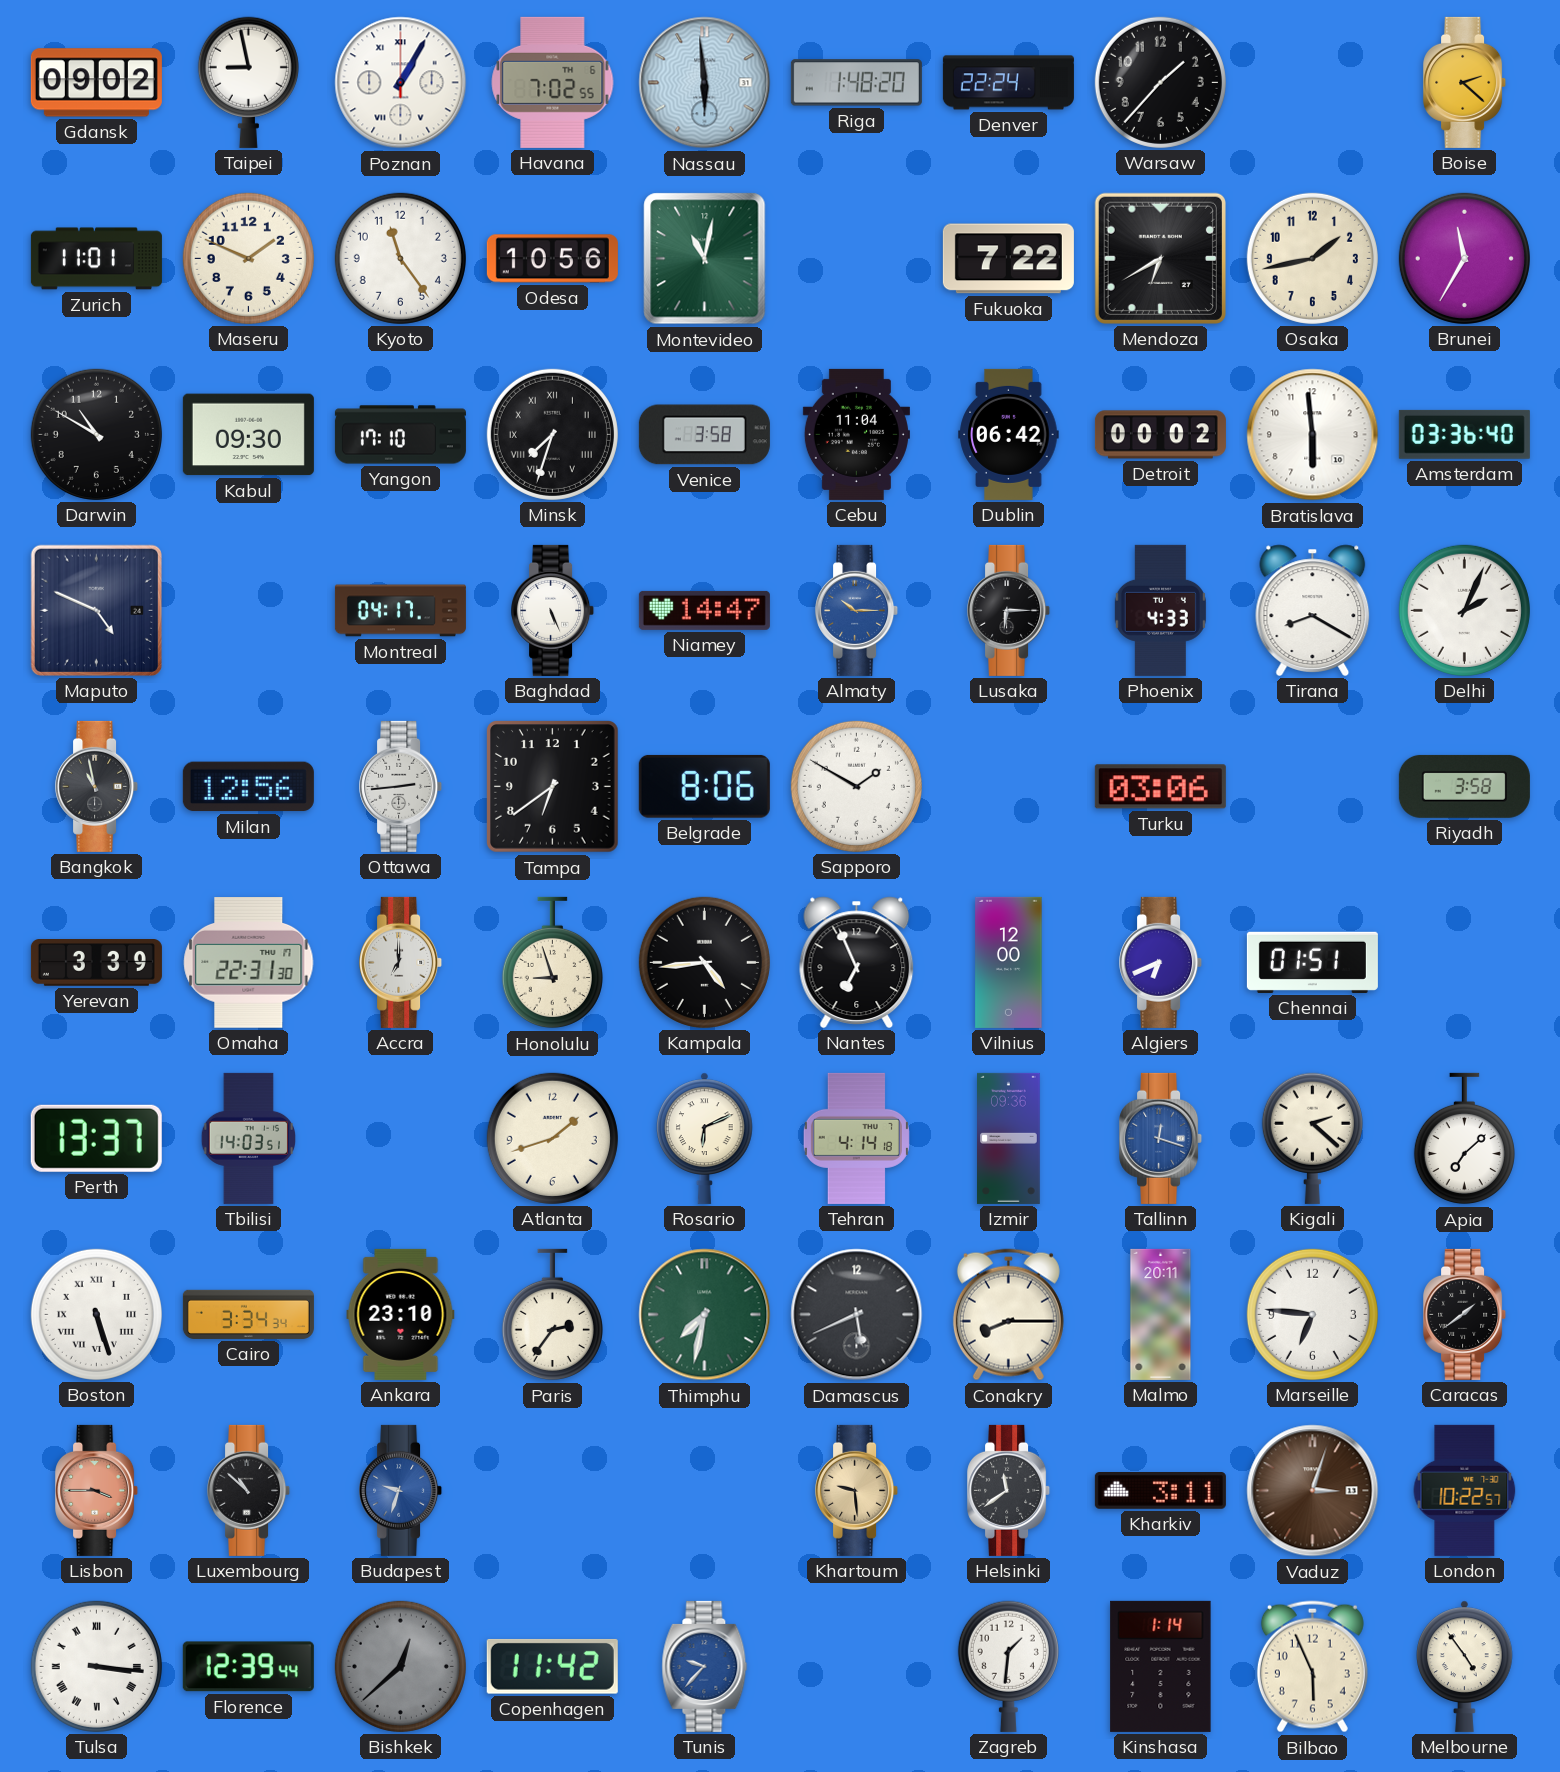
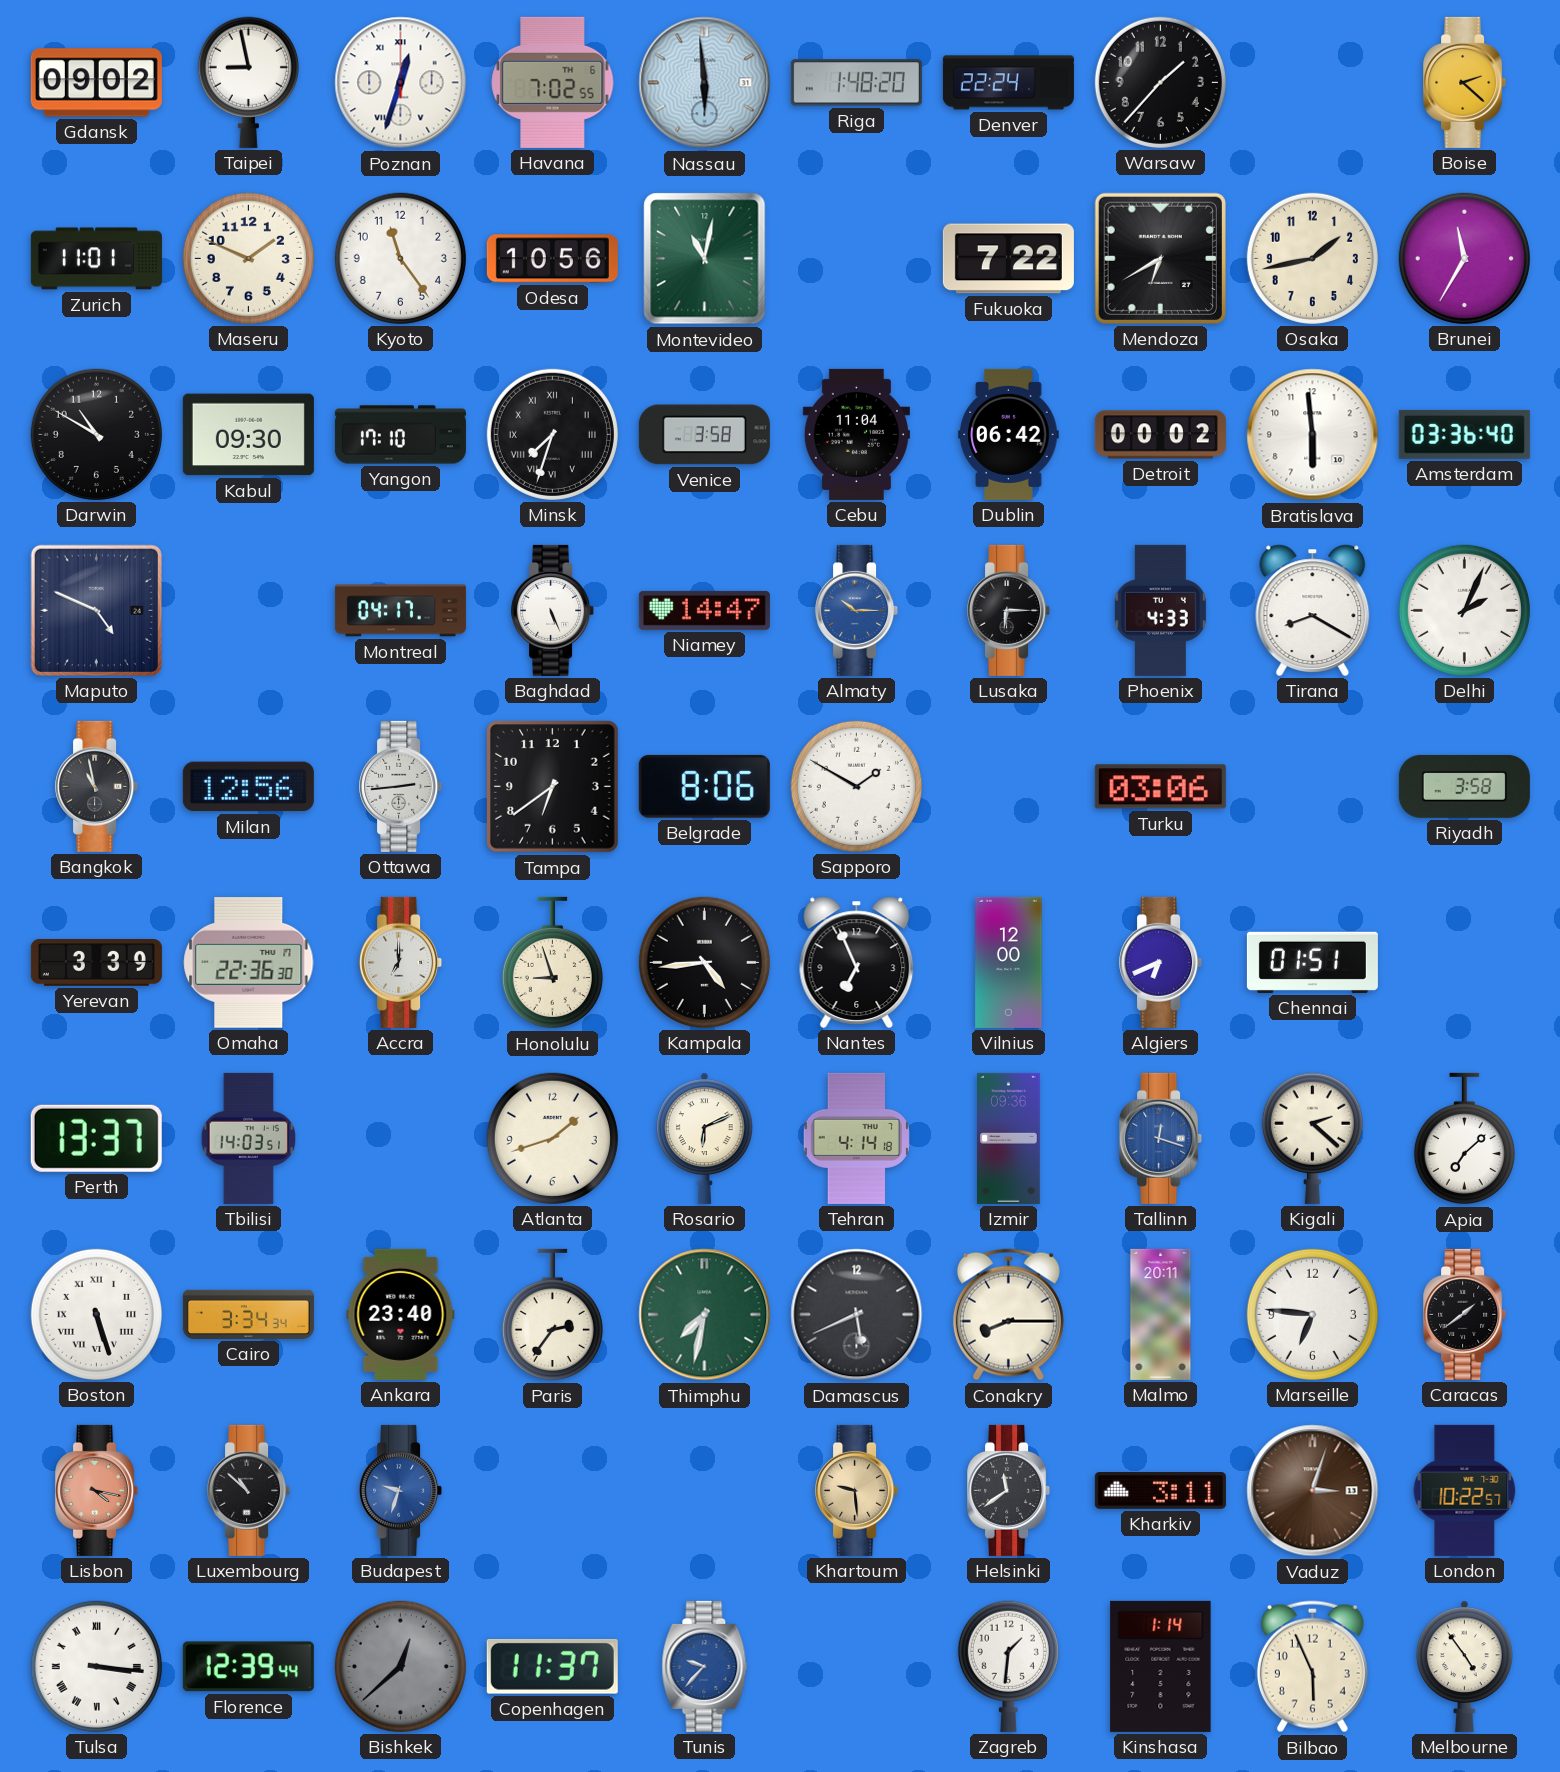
Poznan: 1:05 -> 12:33 (401, 83)
Omaha: 22:31 -> 22:36 (249, 963)
Ankara: 23:10 -> 23:40 (401, 1314)
Lisbon: 3:45 -> 4:17 (97, 1490)
Copenhagen: 11:42 -> 11:37 (552, 1666)
